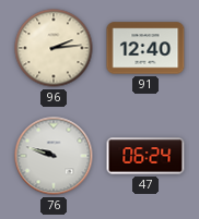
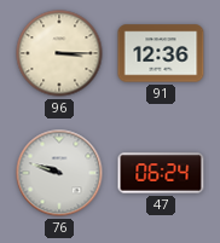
96: 2:14 -> 3:15 (59, 53)
91: 12:40 -> 12:36 (161, 53)
